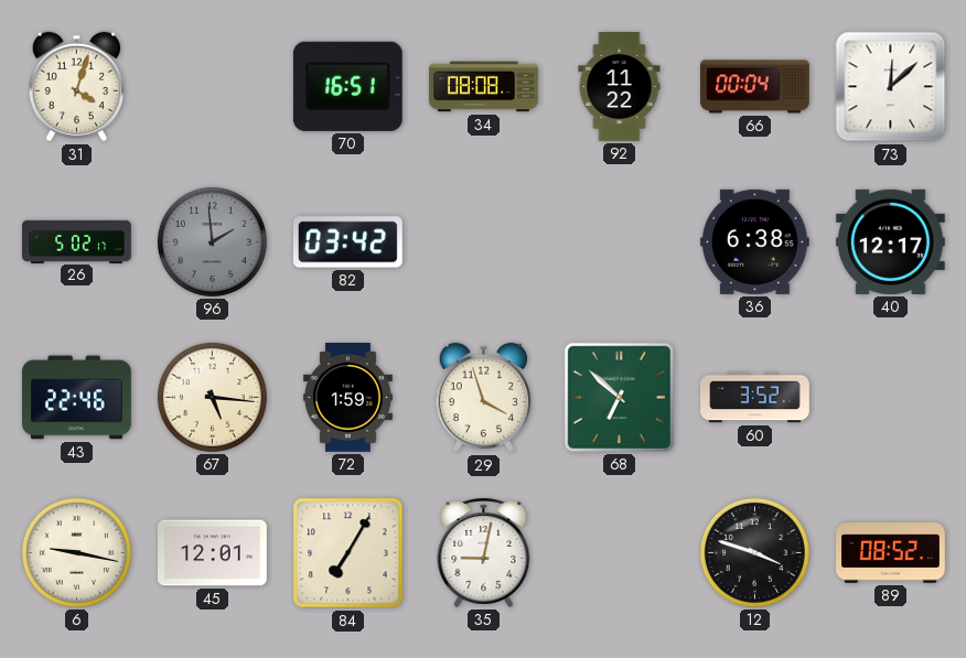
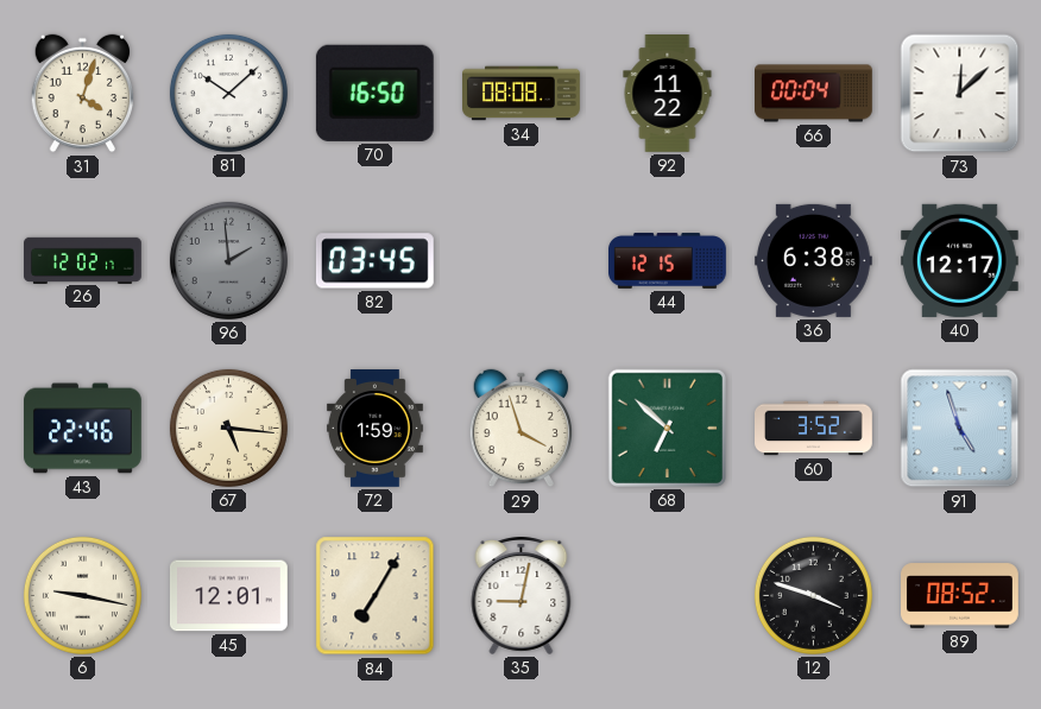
81: none -> 10:08 (228, 93)
70: 16:51 -> 16:50 (374, 93)
26: 5:02 -> 12:02 (83, 260)
82: 03:42 -> 03:45 (374, 261)
44: none -> 12:15 (668, 261)
91: none -> 4:57 (960, 429)
